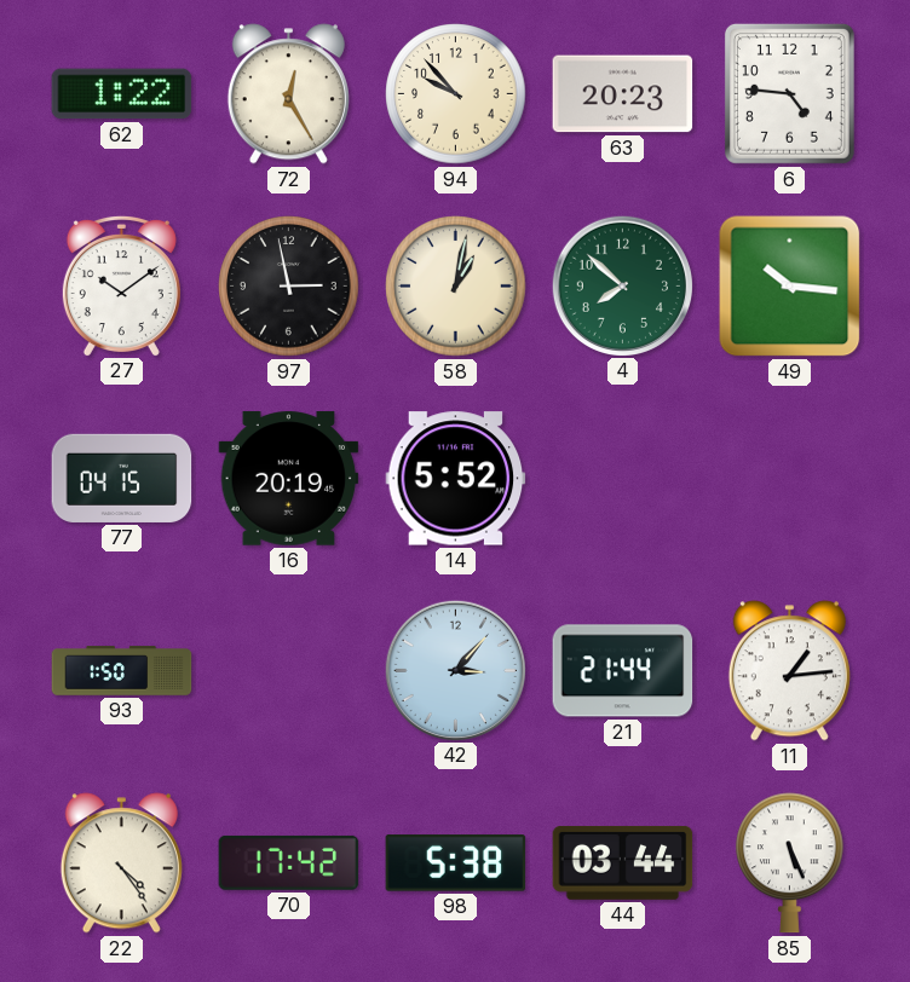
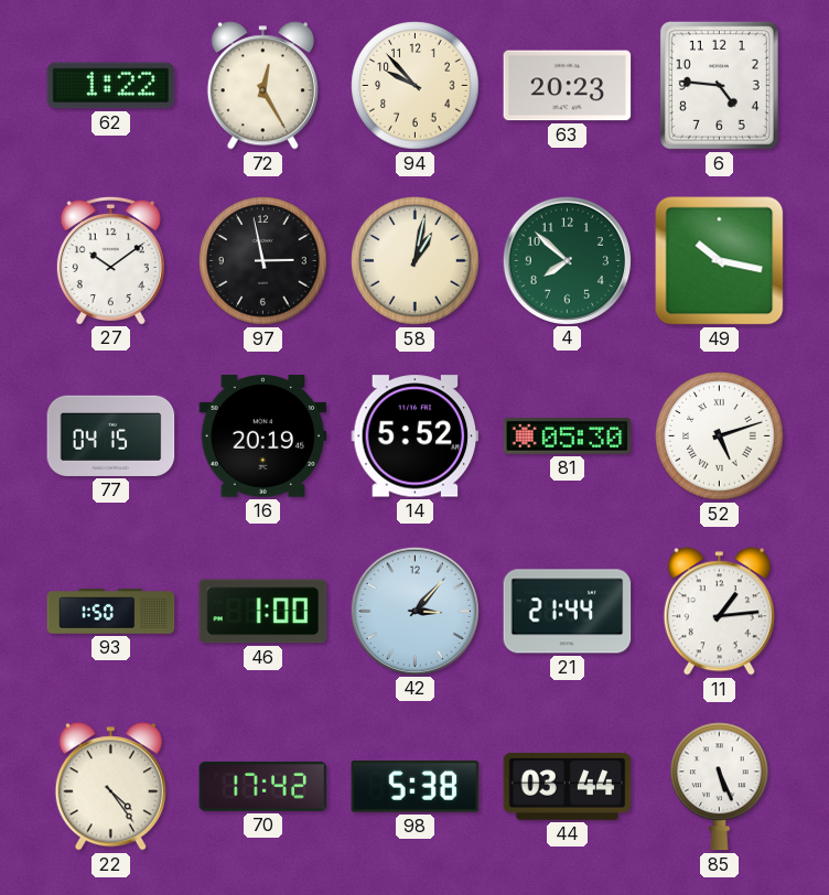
49: 10:16 -> 10:17 (720, 261)
81: none -> 05:30 (568, 436)
52: none -> 5:12 (720, 436)
46: none -> 1:00 (263, 612)
